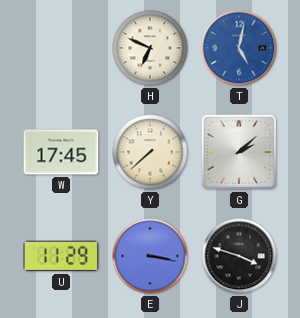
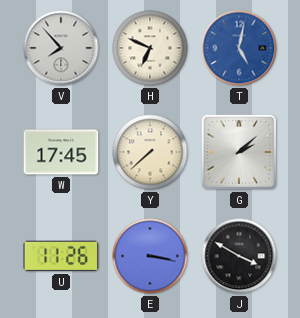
V: none -> 7:53 (61, 48)
U: 11:29 -> 11:26 (61, 256)
J: 3:48 -> 3:50 (239, 256)
